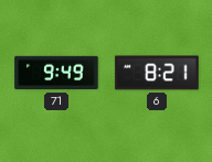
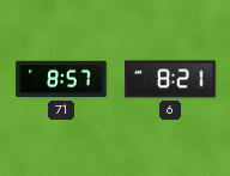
71: 9:49 -> 8:57 (61, 79)
